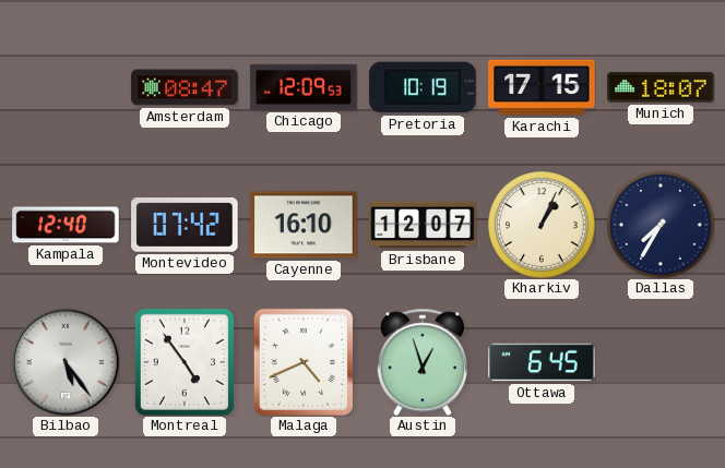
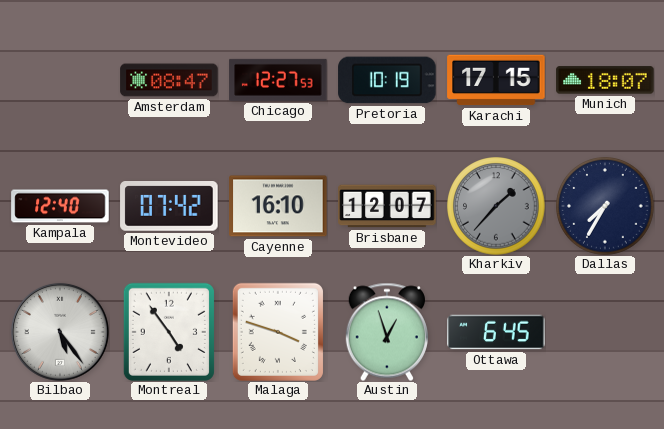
Chicago: 12:09 -> 12:27 (278, 80)
Kharkiv: 1:04 -> 1:37 (496, 206)
Kharkiv dial: cream -> grey (496, 206)
Malaga: 4:41 -> 3:48 (278, 332)
